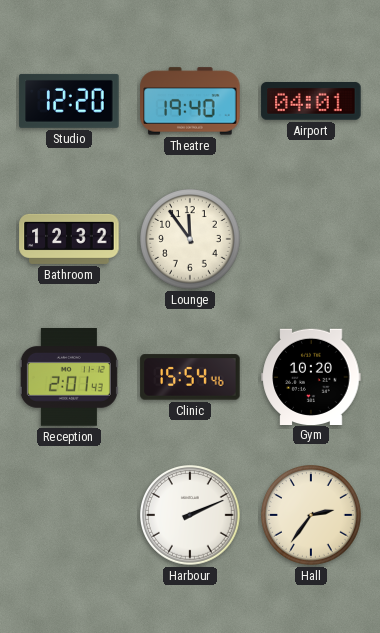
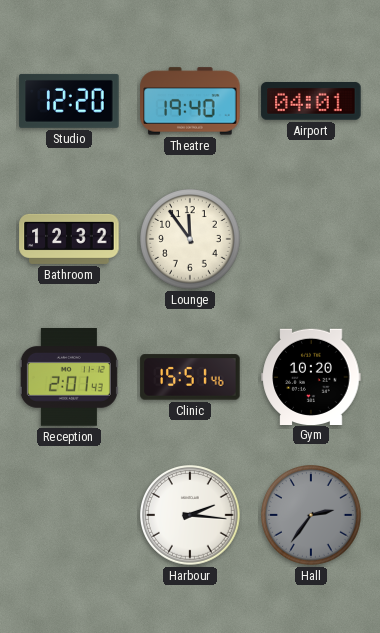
Clinic: 15:54 -> 15:51 (190, 377)
Harbour: 2:11 -> 2:16 (191, 516)
Hall dial: cream -> grey (312, 516)
